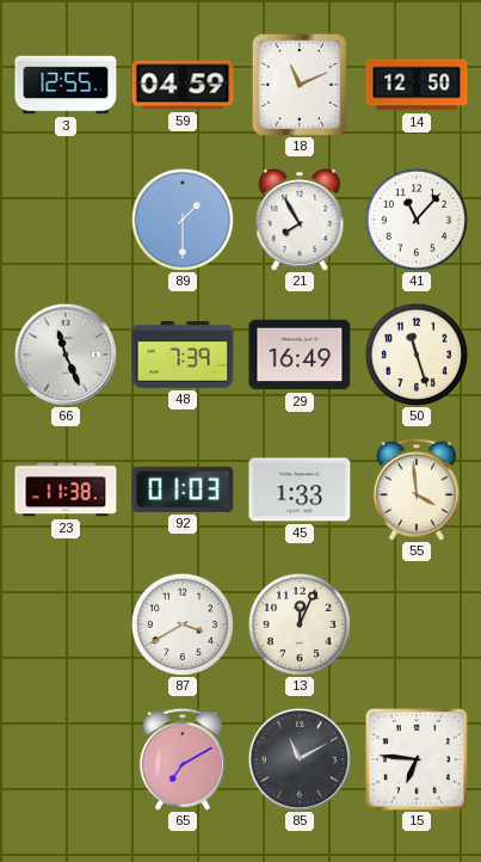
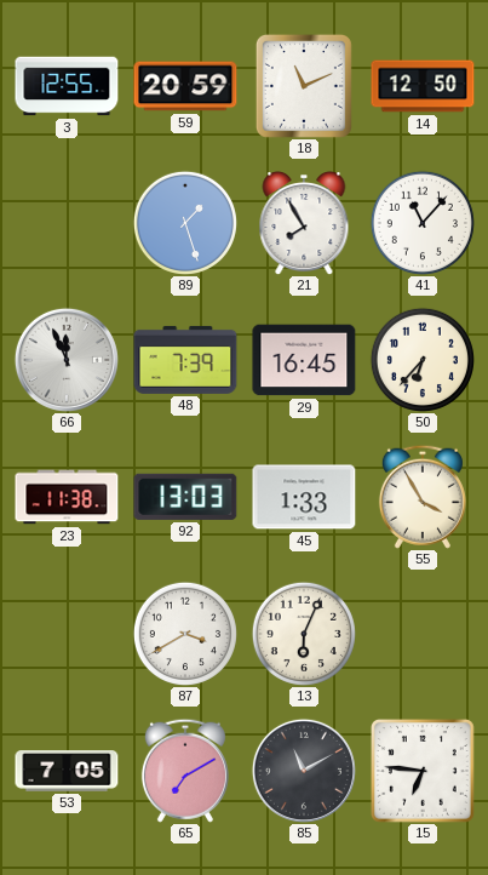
59: 04:59 -> 20:59 (185, 86)
89: 1:30 -> 1:27 (185, 223)
66: 11:26 -> 11:56 (67, 360)
29: 16:49 -> 16:45 (304, 360)
50: 11:27 -> 6:37 (423, 360)
92: 01:03 -> 13:03 (185, 497)
55: 3:59 -> 3:55 (423, 497)
13: 12:04 -> 6:04 (304, 634)
53: none -> 7:05 (67, 771)
